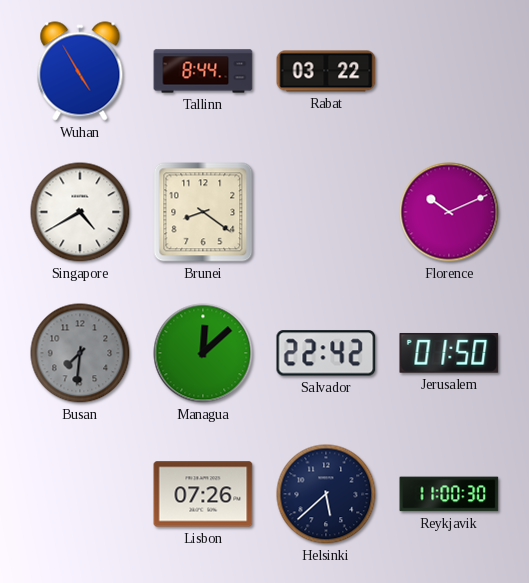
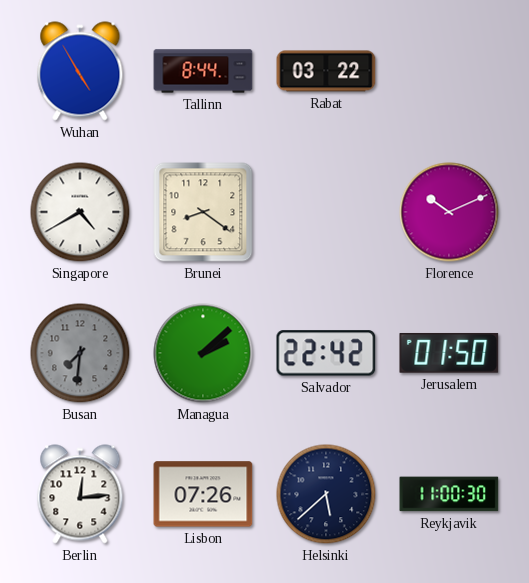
Managua: 12:08 -> 2:08 (203, 353)
Berlin: none -> 12:14 (80, 494)
